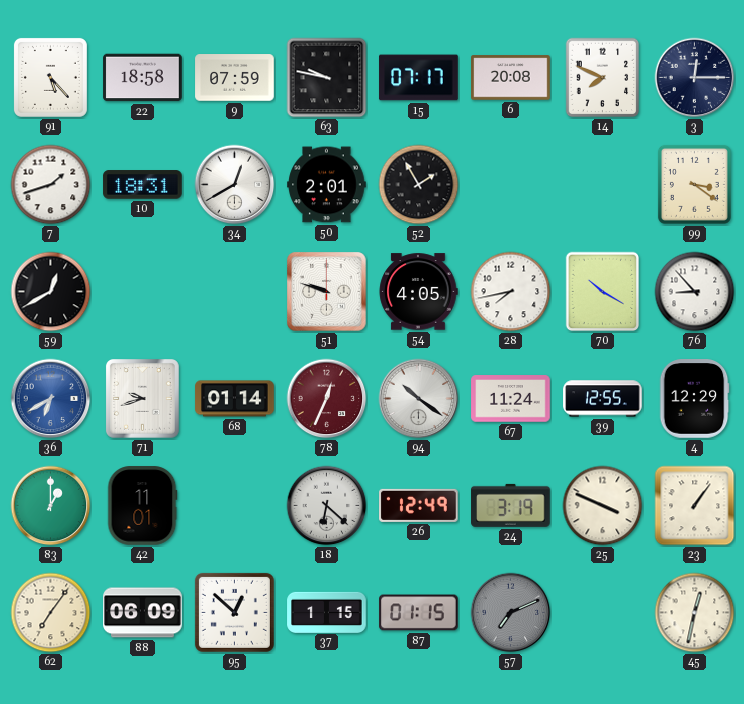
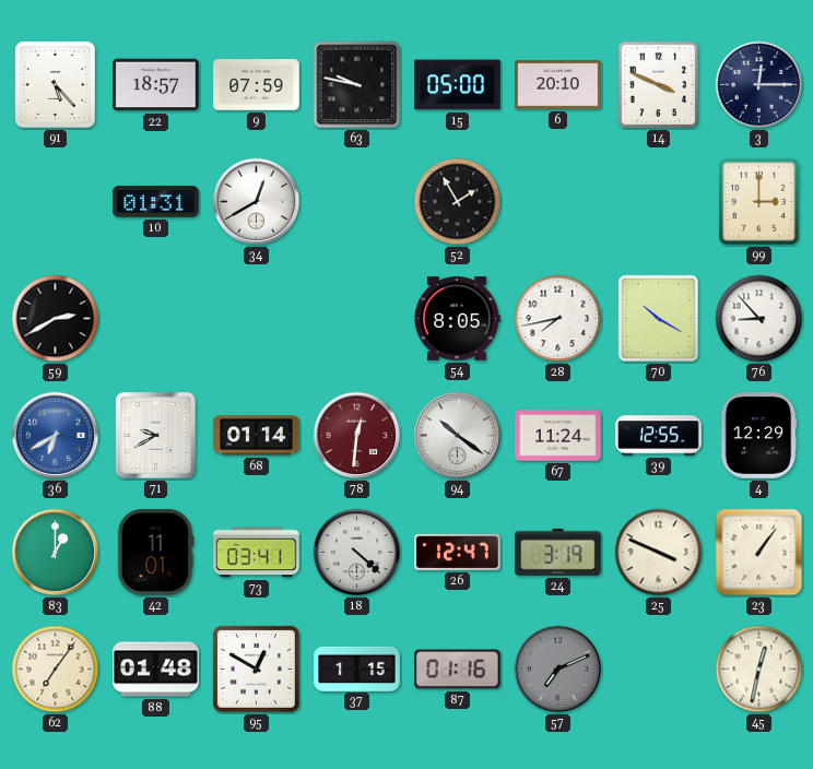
22: 18:58 -> 18:57 (156, 85)
15: 07:17 -> 05:00 (458, 85)
6: 20:08 -> 20:10 (558, 85)
14: 7:49 -> 3:49 (659, 85)
7: 1:42 -> none (51, 185)
10: 18:31 -> 01:31 (156, 202)
50: 2:01 -> none (327, 185)
99: 3:21 -> 3:00 (758, 201)
59: 12:40 -> 2:40 (56, 319)
51: 9:48 -> none (327, 292)
54: 4:05 -> 8:05 (457, 319)
71: 9:42 -> 9:40 (156, 436)
78: 12:34 -> 12:31 (357, 436)
73: none -> 03:41 (257, 553)
18: 6:22 -> 4:22 (357, 553)
26: 12:49 -> 12:47 (458, 552)
88: 06:09 -> 01:48 (156, 670)
95: 12:52 -> 12:50 (256, 669)
87: 01:15 -> 01:16 (458, 670)
